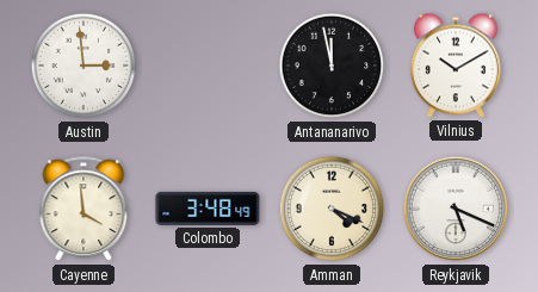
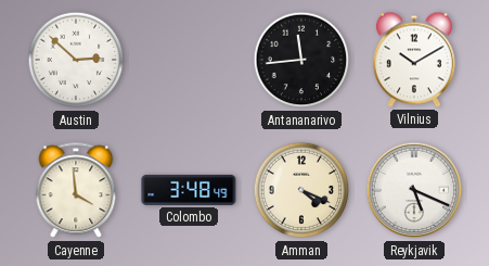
Austin: 2:59 -> 2:52 (76, 60)
Antananarivo: 11:58 -> 11:44 (301, 60)
